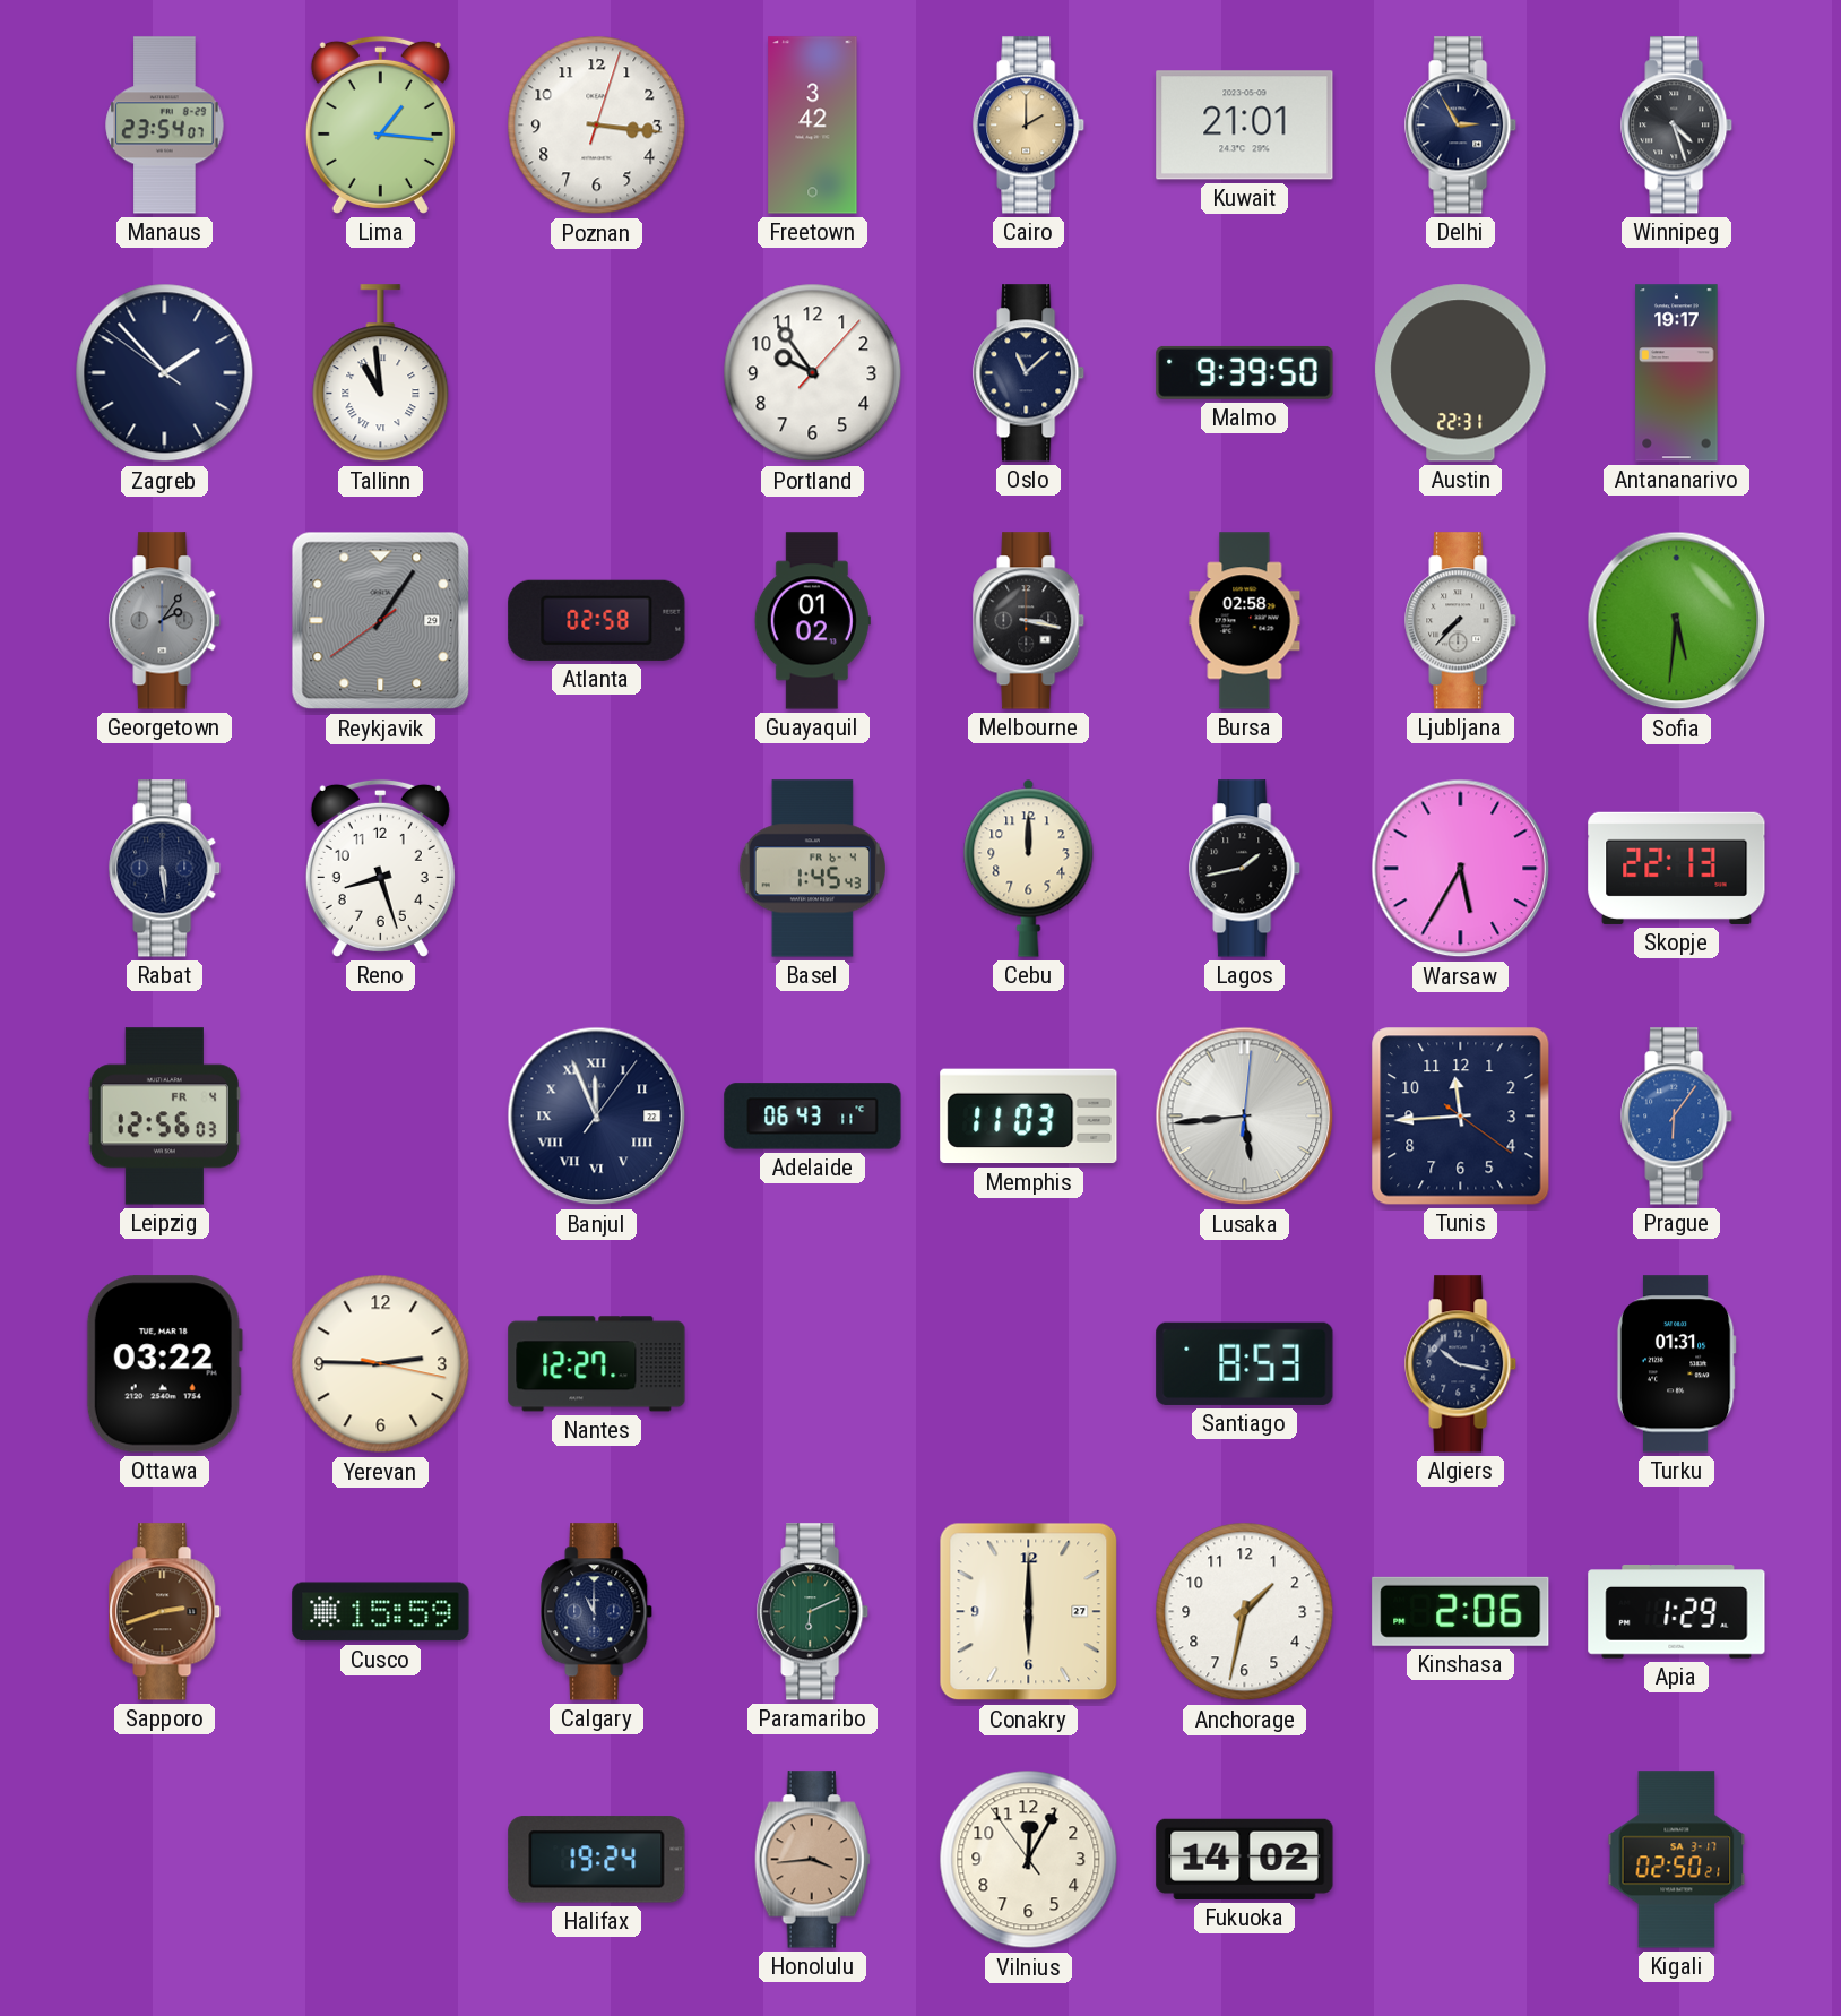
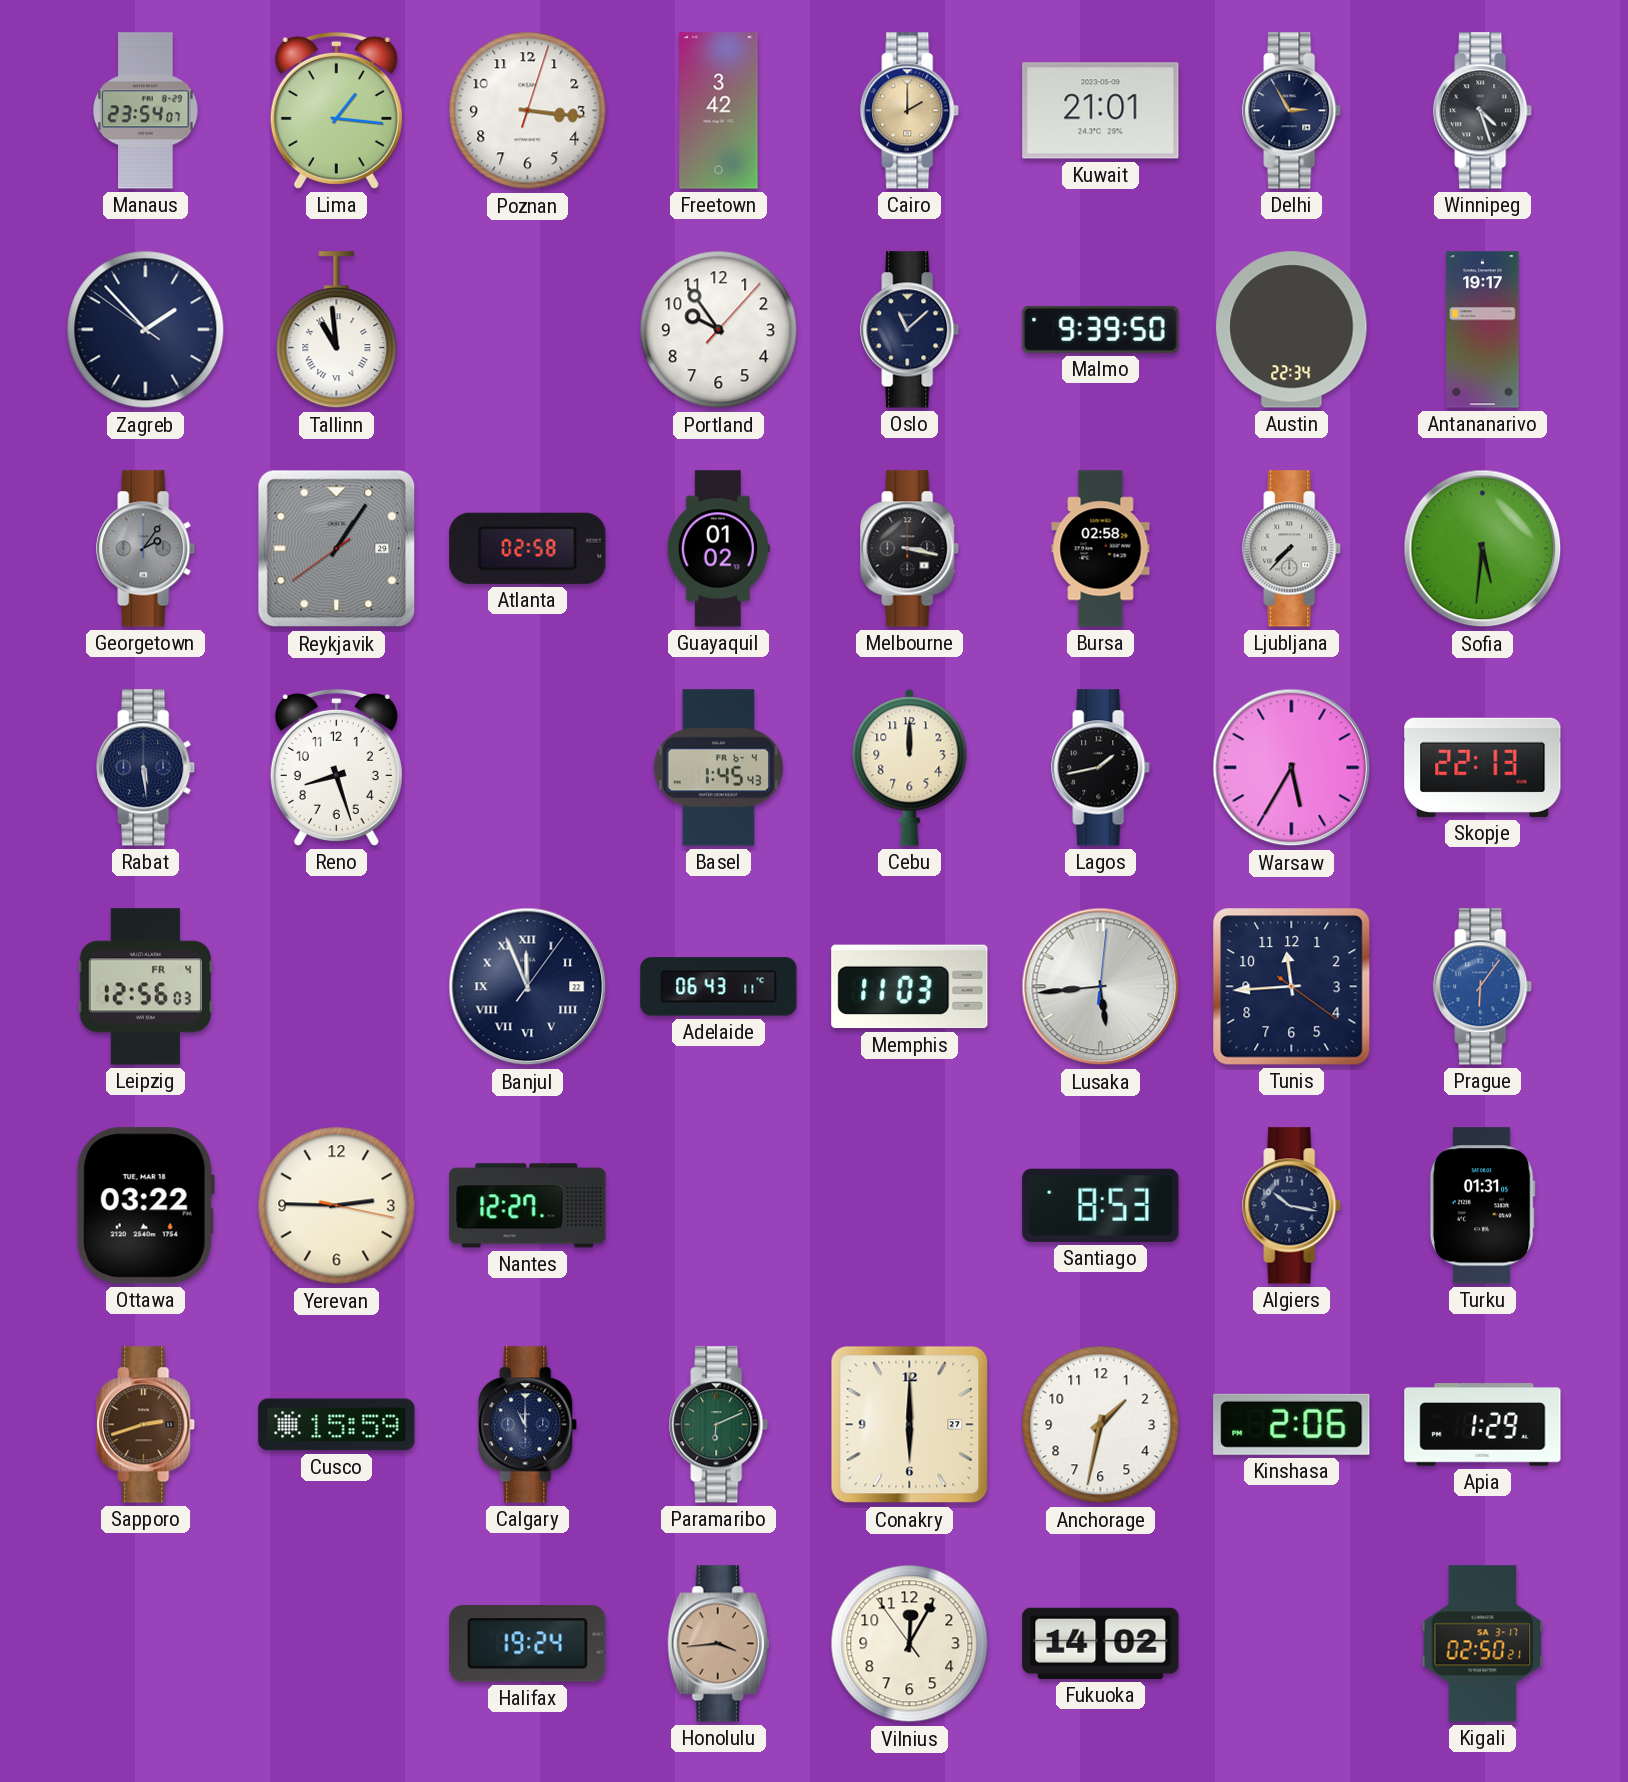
Austin: 22:31 -> 22:34 (1292, 330)
